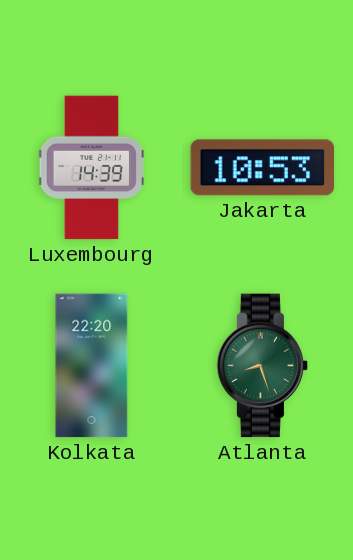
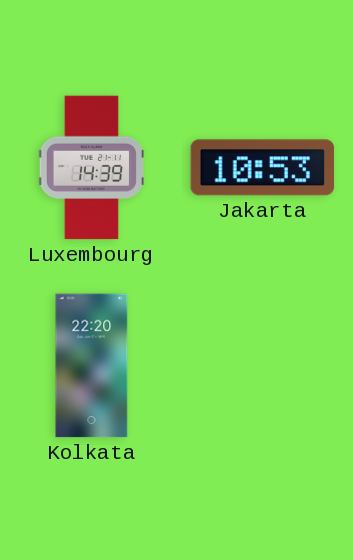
Atlanta: 8:27 -> none (263, 366)
